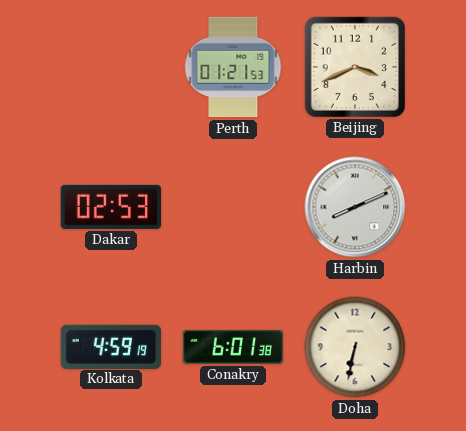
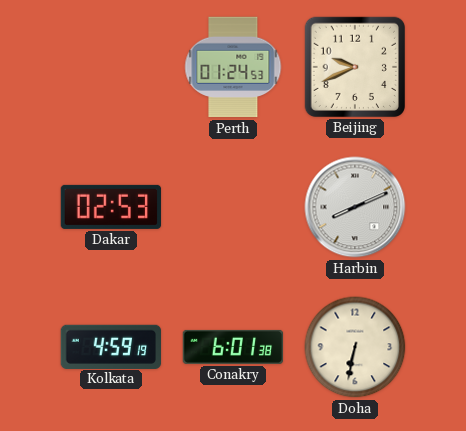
Perth: 01:21 -> 01:24 (233, 67)
Beijing: 3:41 -> 9:41 (354, 66)
